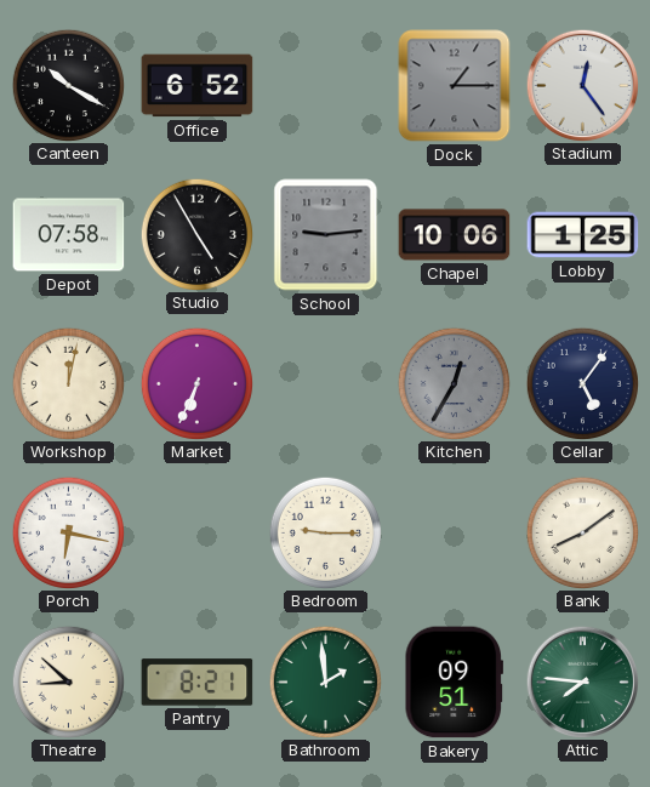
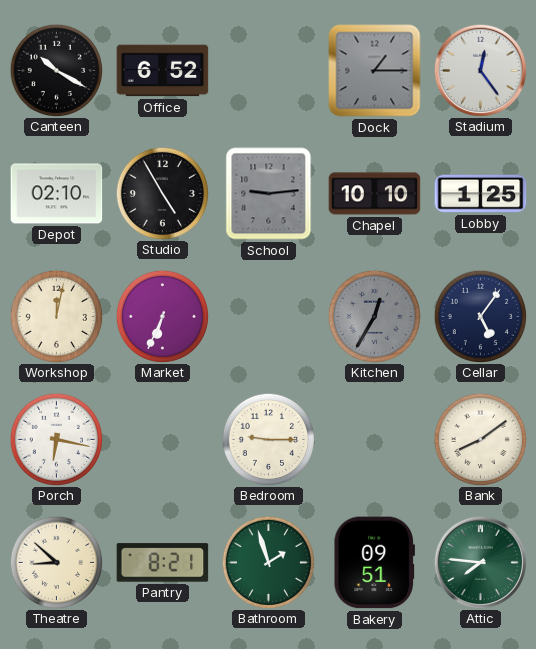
Depot: 07:58 -> 02:10 (57, 194)
Chapel: 10:06 -> 10:10 (375, 194)
Bathroom: 1:59 -> 1:57 (268, 562)
